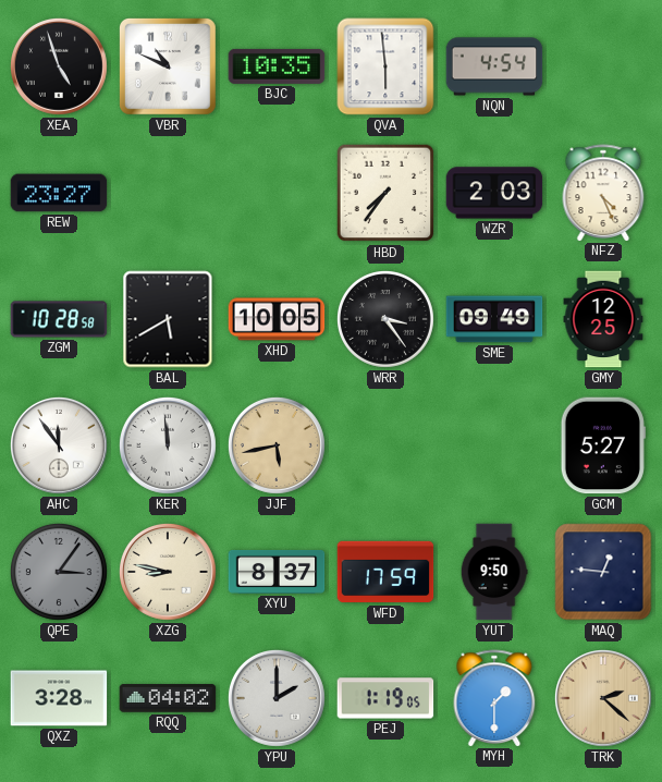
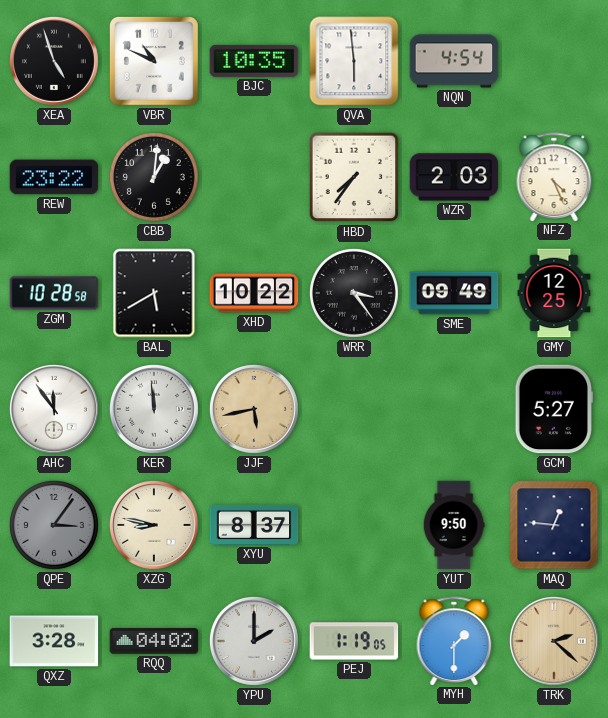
REW: 23:27 -> 23:22 (54, 177)
CBB: none -> 1:01 (154, 177)
XHD: 10:05 -> 10:22 (254, 293)
WFD: 17:59 -> none (385, 572)
